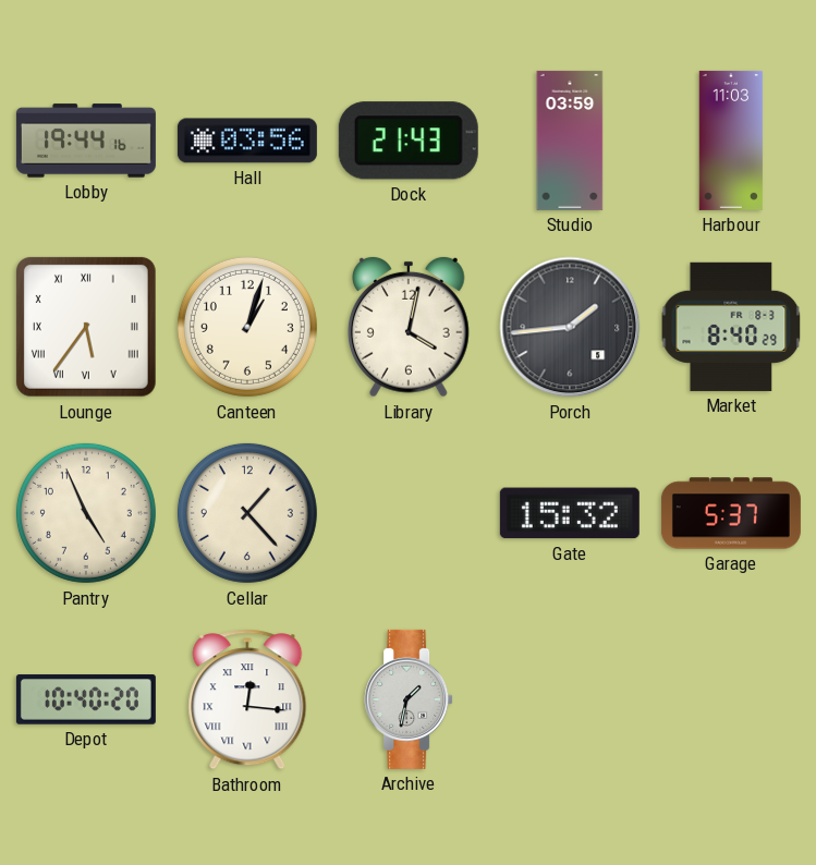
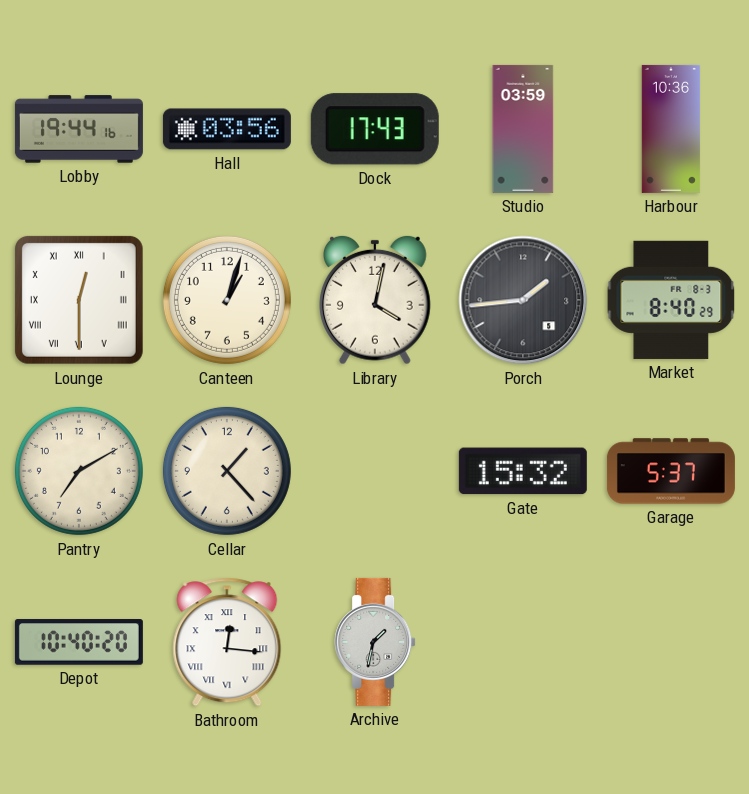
Dock: 21:43 -> 17:43 (375, 129)
Harbour: 11:03 -> 10:36 (671, 129)
Lounge: 5:36 -> 12:30 (79, 300)
Pantry: 4:56 -> 7:10 (79, 471)
